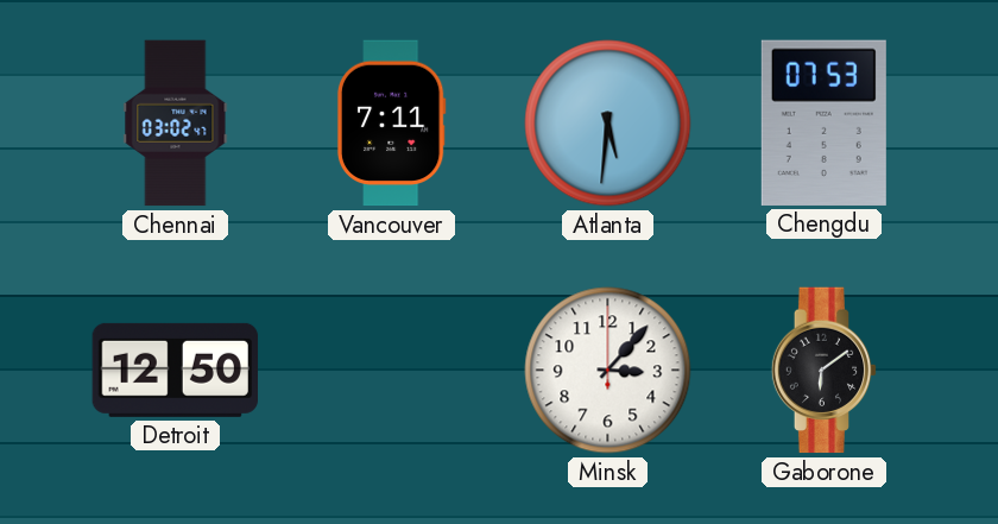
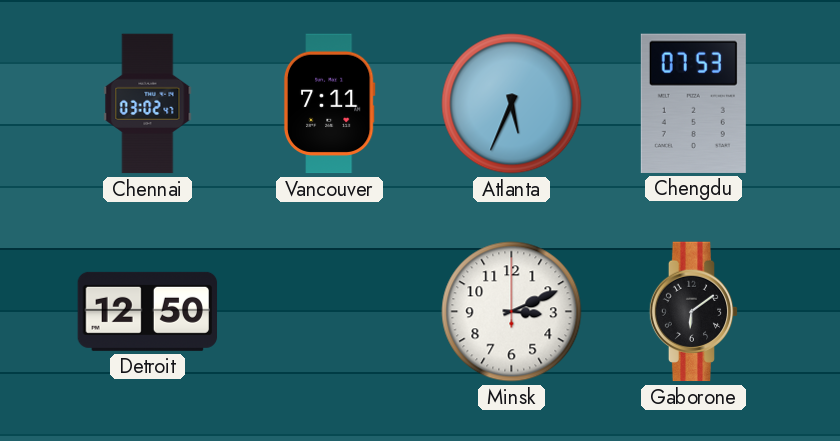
Atlanta: 5:31 -> 5:34 (512, 104)
Minsk: 3:07 -> 3:11 (512, 312)
